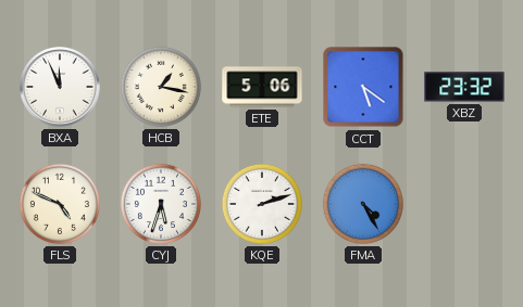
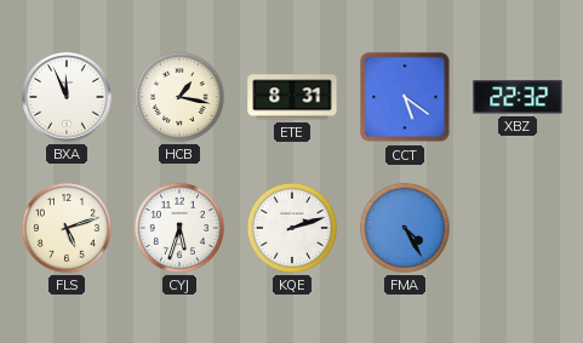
ETE: 5:06 -> 8:31 (292, 97)
XBZ: 23:32 -> 22:32 (518, 97)
FLS: 4:49 -> 5:12 (67, 228)
